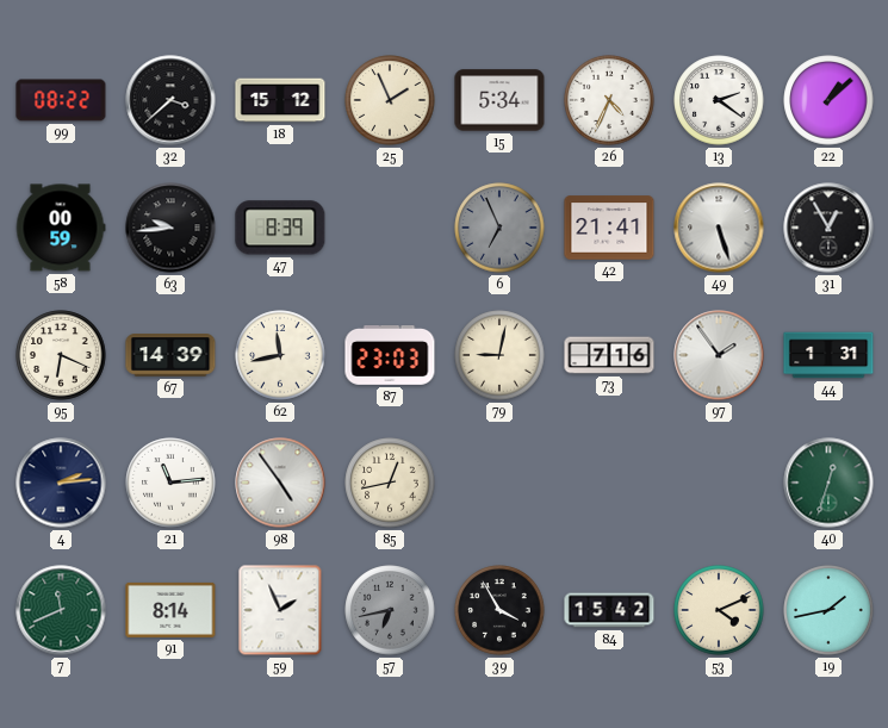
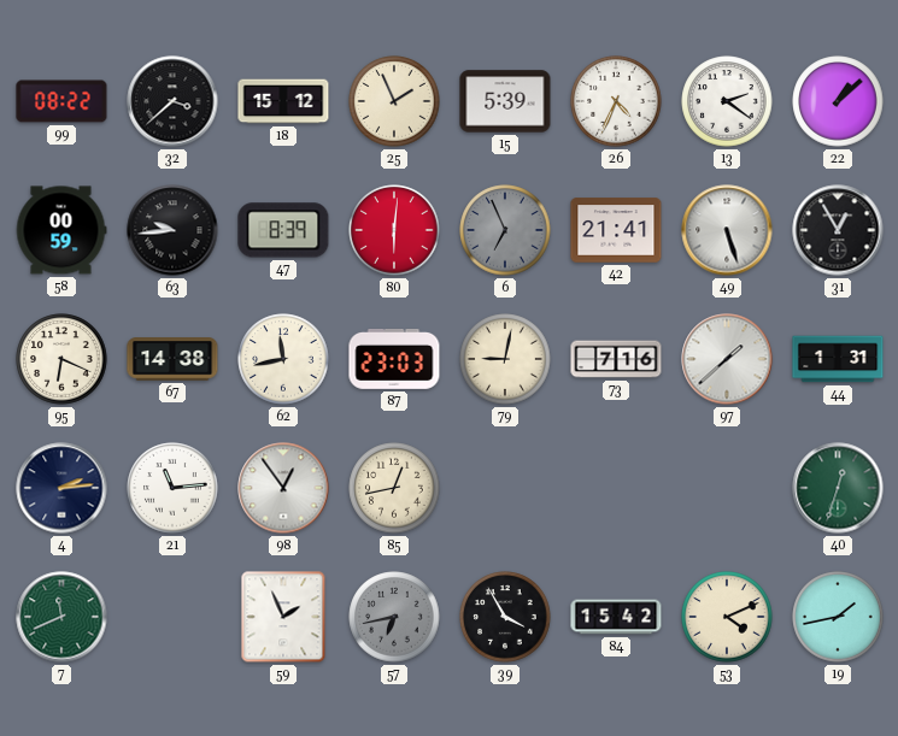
15: 5:34 -> 5:39 (505, 101)
80: none -> 6:01 (394, 230)
67: 14:39 -> 14:38 (172, 359)
97: 1:54 -> 1:38 (727, 359)
98: 4:54 -> 12:54 (283, 488)
91: 8:14 -> none (170, 610)
